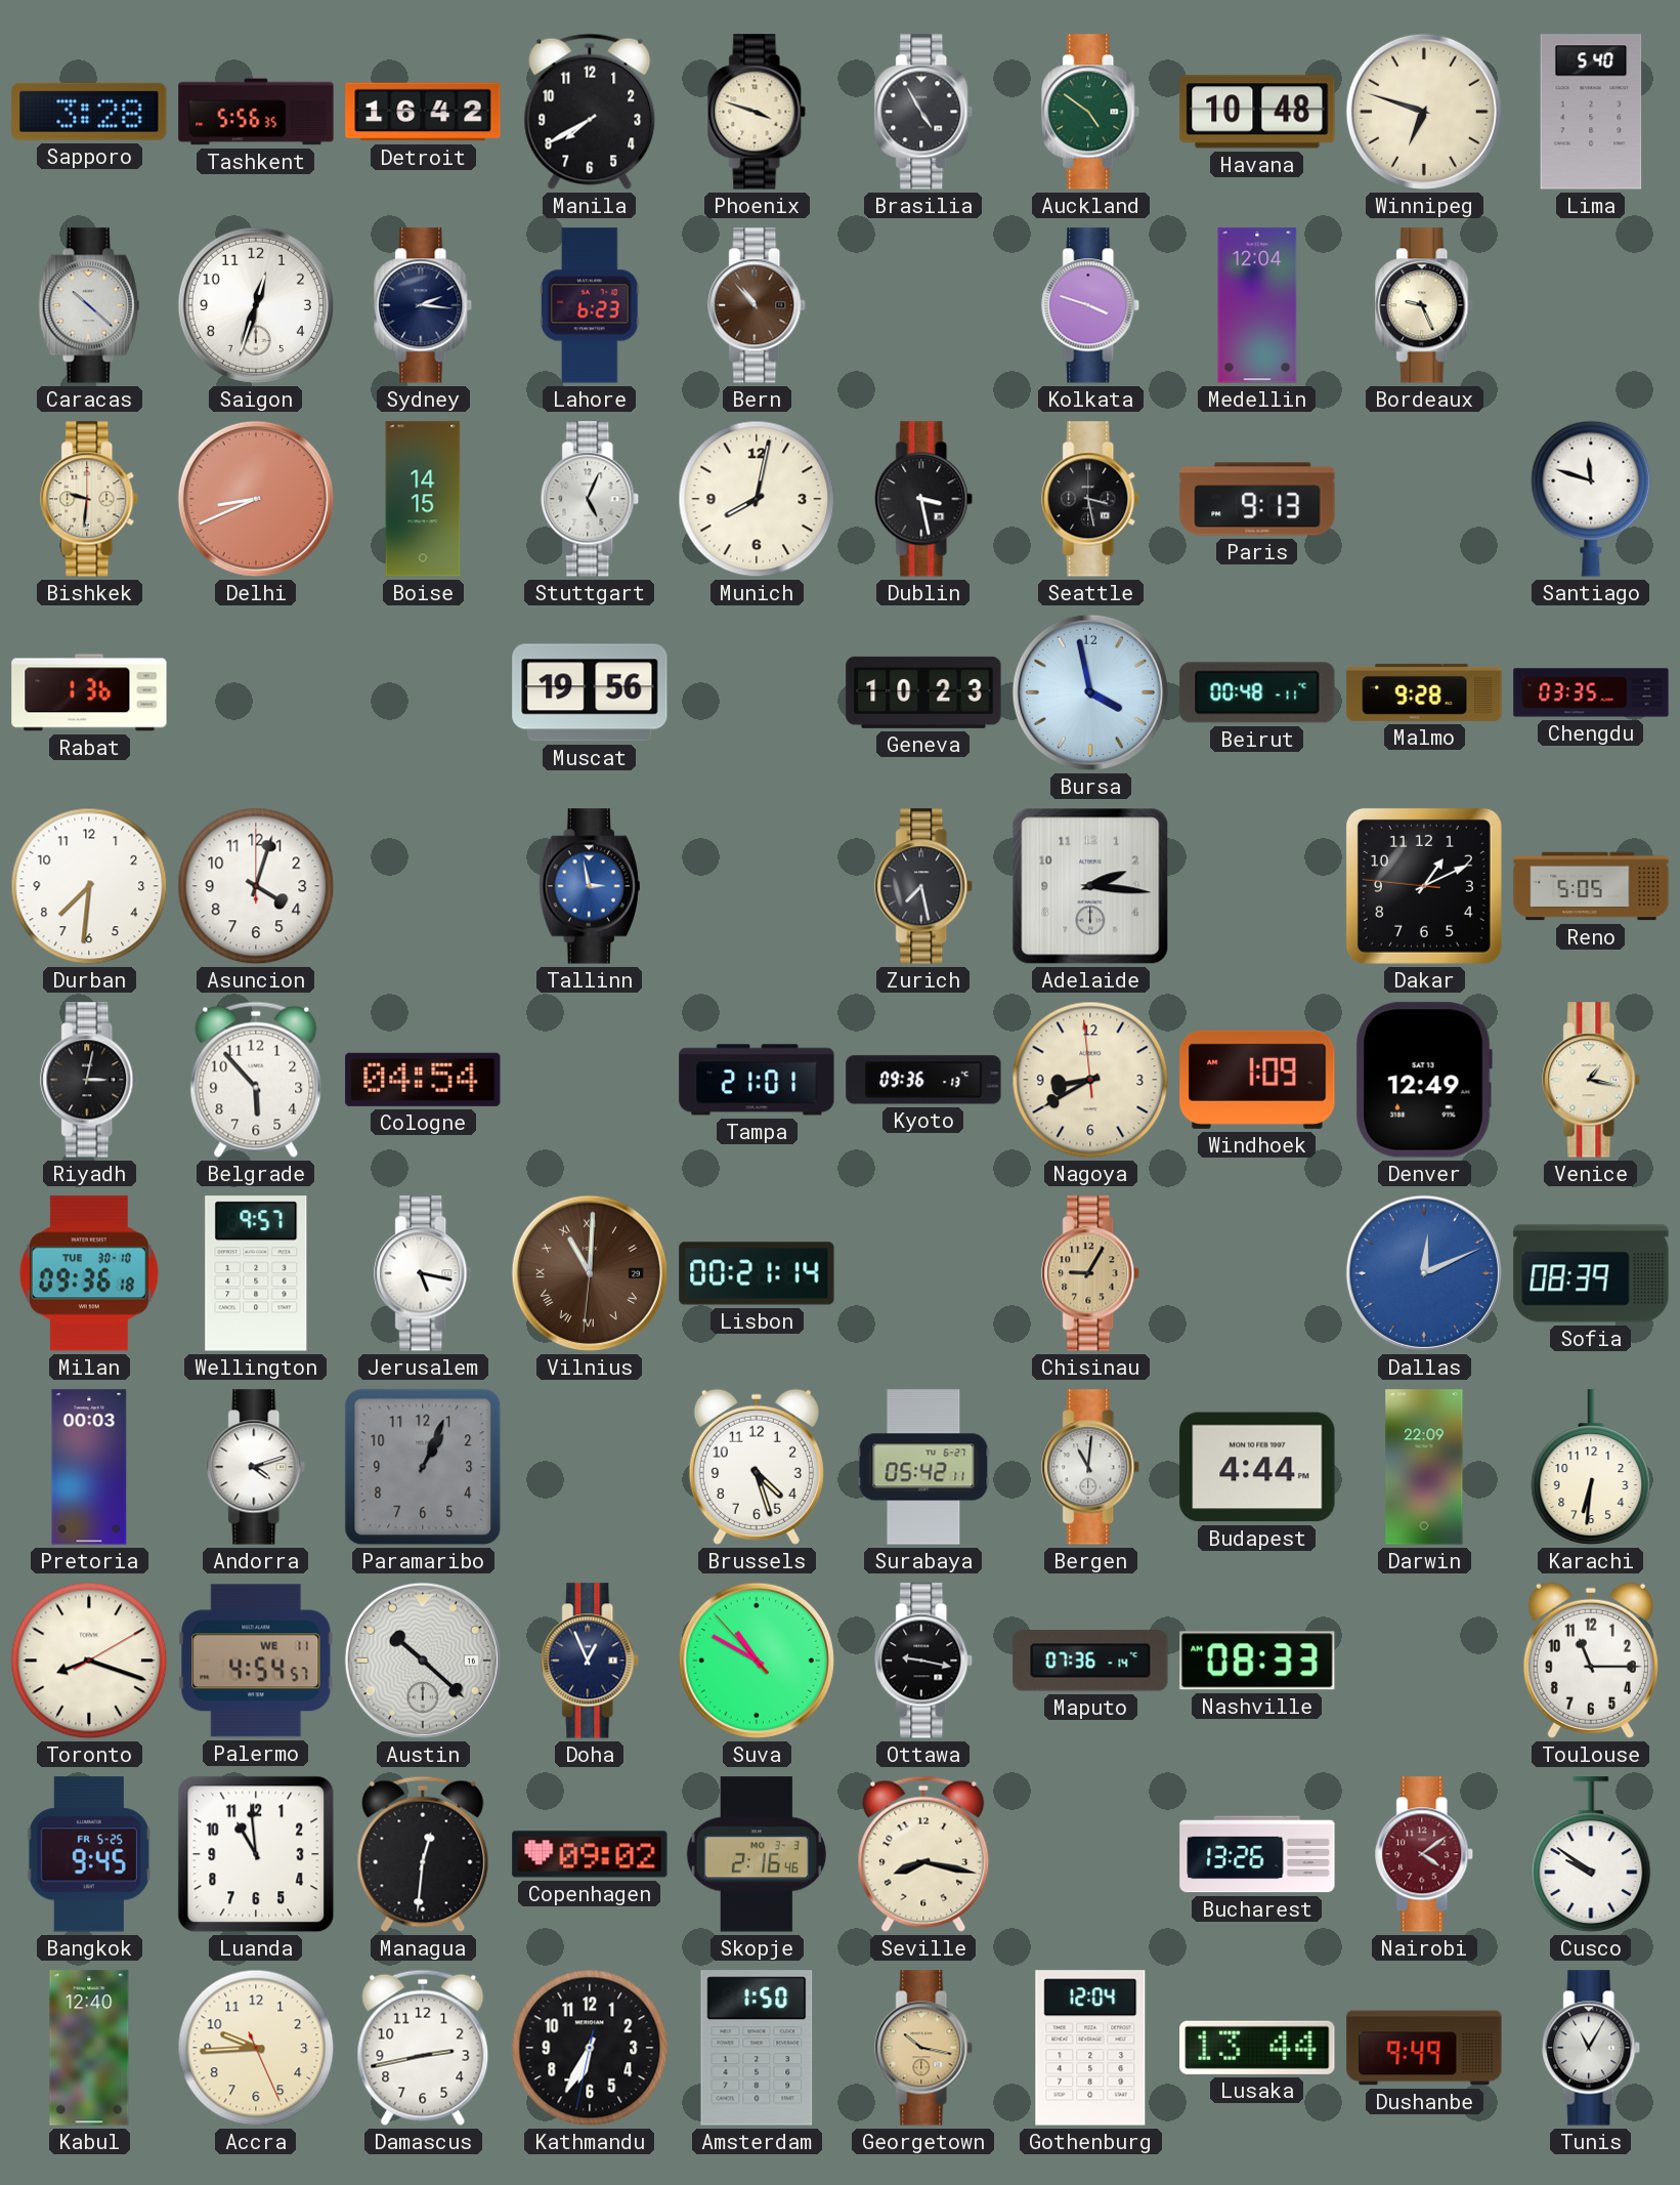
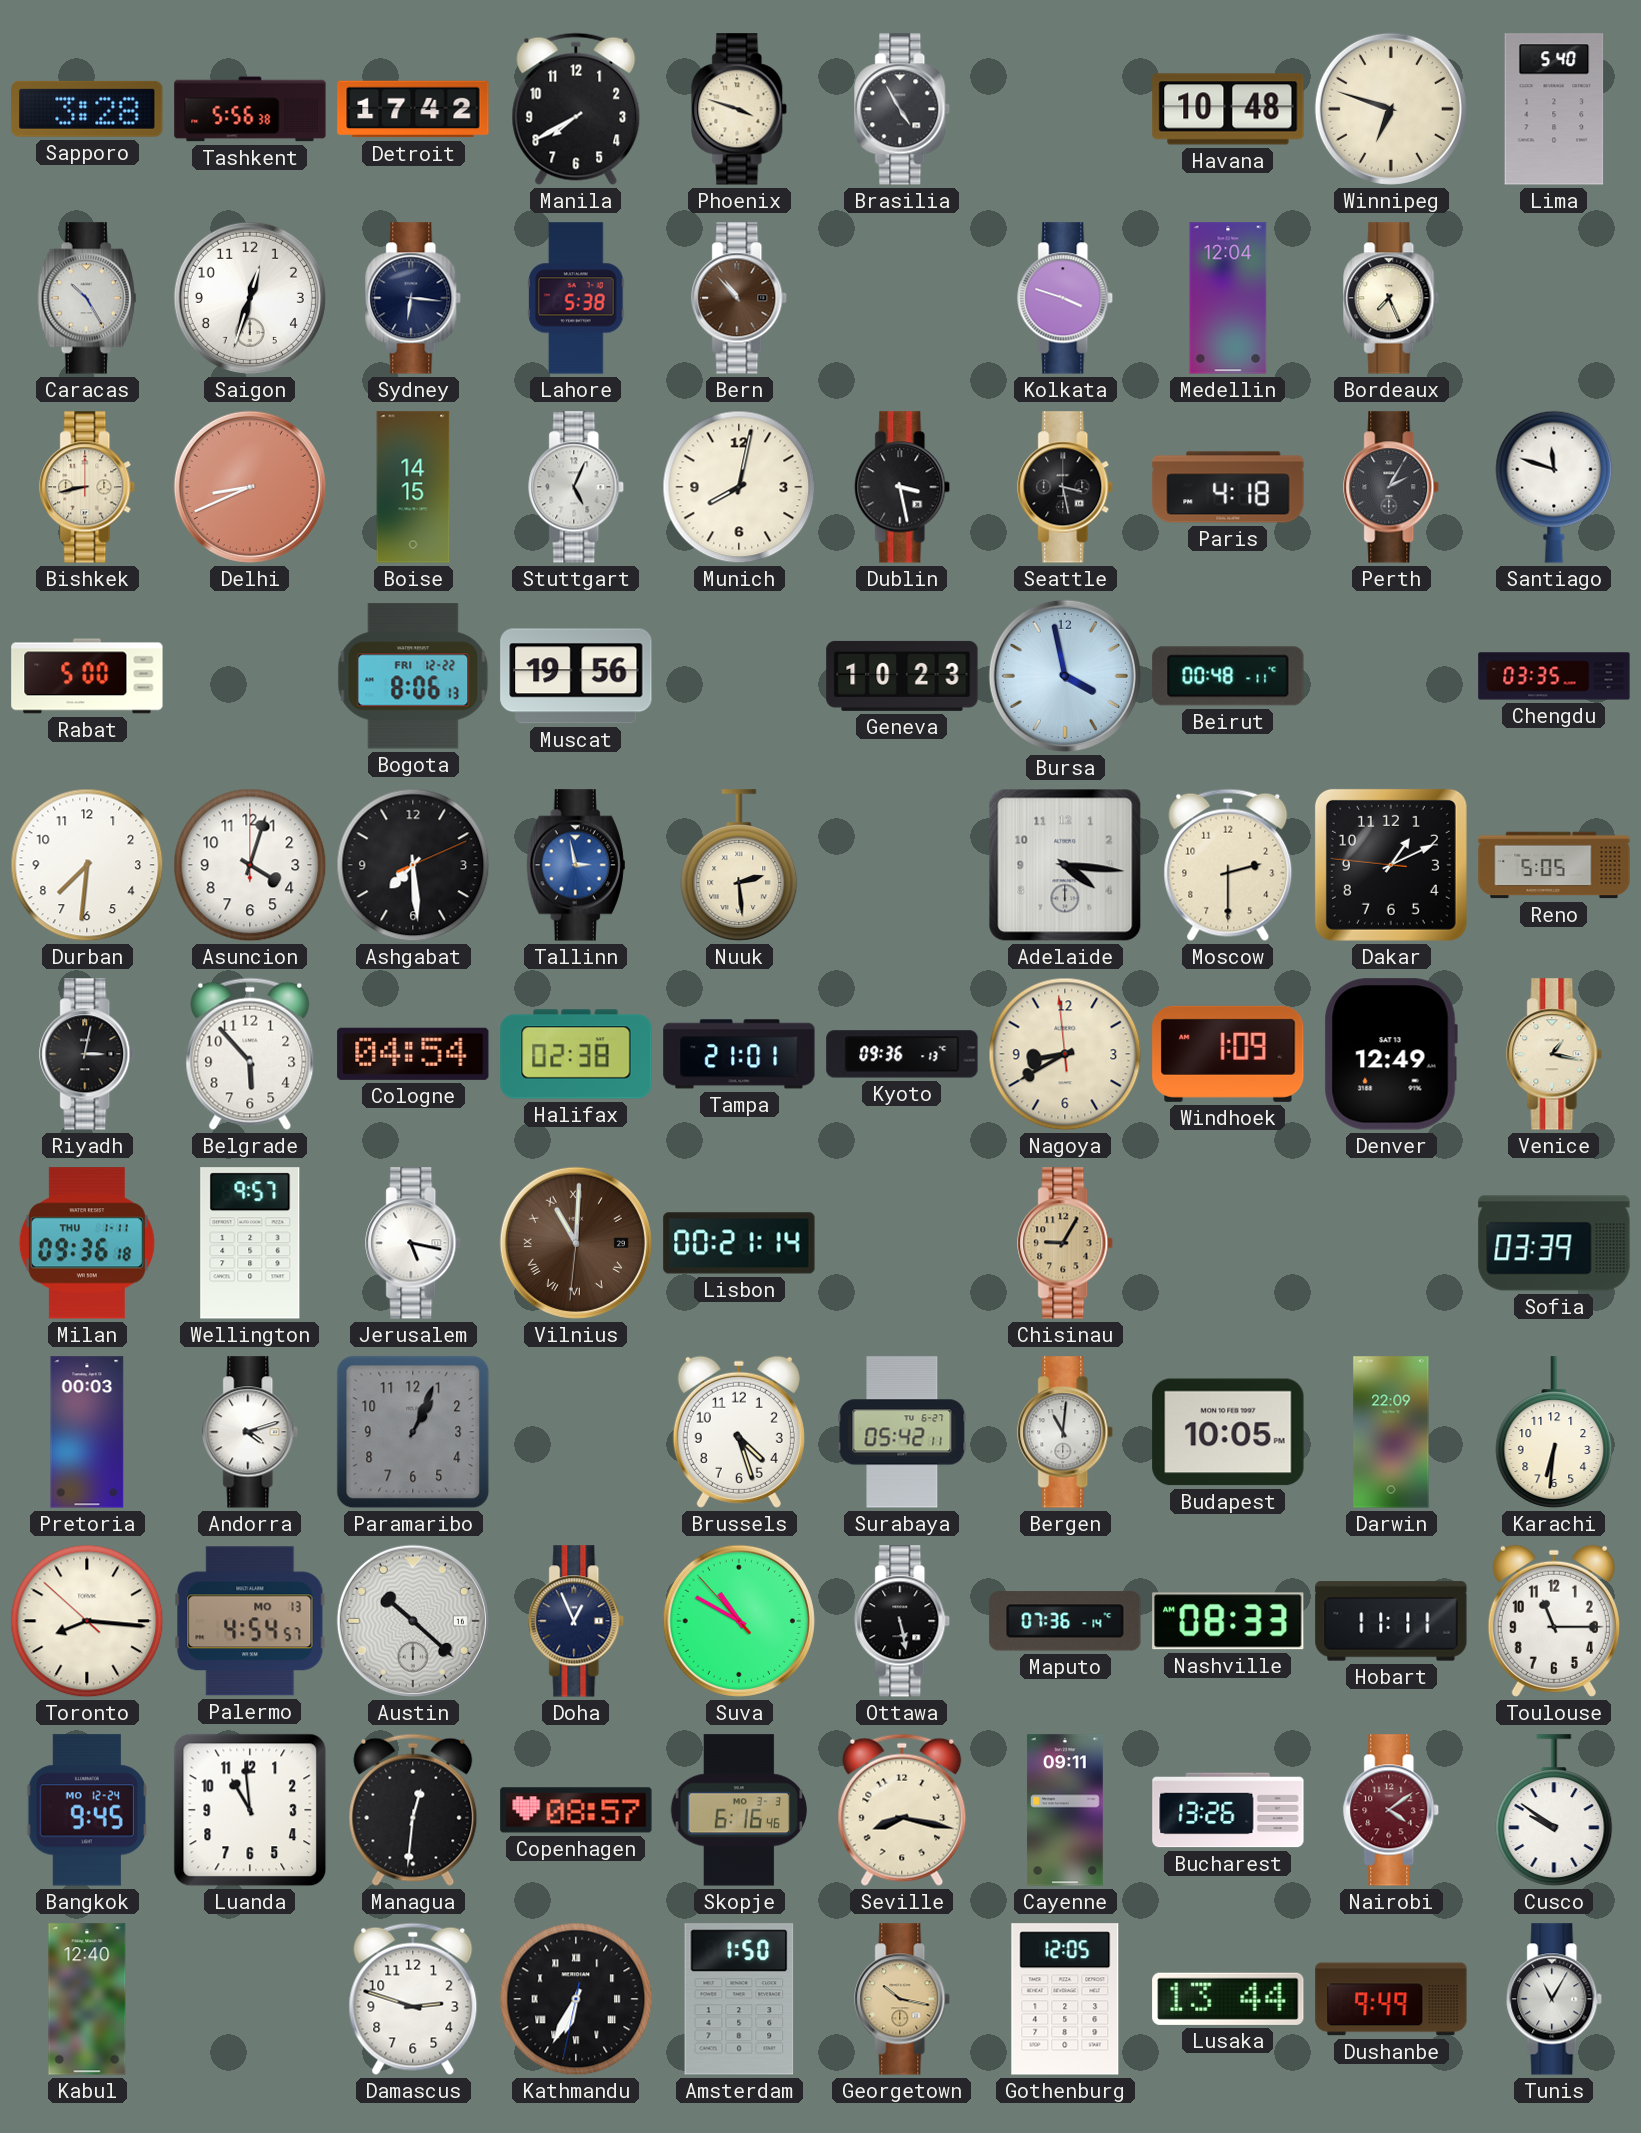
Tashkent: 5:56:35 -> 5:56:38 (250, 109)
Detroit: 16:42 -> 17:42 (413, 109)
Auckland: 4:51 -> none (1091, 112)
Caracas: 10:22 -> 10:25 (87, 298)
Sydney: 2:16 -> 6:16 (414, 298)
Lahore: 6:23 -> 5:38 (577, 298)
Bordeaux: 9:26 -> 7:26 (1392, 298)
Bishkek: 9:31 -> 8:43 (88, 487)
Paris: 9:13 -> 4:18 (1228, 487)
Perth: none -> 2:05 (1392, 487)
Rabat: 1:36 -> 5:00 (87, 676)
Bogota: none -> 8:06 (413, 676)
Malmo: 9:28 -> none (1424, 692)
Ashgabat: none -> 7:29 (413, 865)
Nuuk: none -> 2:29 (739, 865)
Zurich: 7:28 -> none (924, 886)
Adelaide: 2:16 -> 4:16 (1065, 865)
Moscow: none -> 2:30 (1228, 865)
Halifax: none -> 02:38 (576, 1054)
Milan date: TUE 30-10 -> THU 1-11 (87, 1243)
Dallas: 12:11 -> none (1424, 1273)
Sofia: 08:39 -> 03:39 (1554, 1243)
Budapest: 4:44 -> 10:05 (1228, 1432)
Toronto: 8:18 -> 8:15 (87, 1621)
Palermo date: WE 11 -> MO 13 (250, 1621)
Ottawa: 9:17 -> 5:28 (903, 1621)
Hobart: none -> 11:11 (1391, 1621)
Bangkok date: FR 5-25 -> MO 12-24 (87, 1810)
Copenhagen: 09:02 -> 08:57 (576, 1810)
Skopje: 2:16 -> 6:16 (738, 1810)
Cayenne: none -> 09:11 (1065, 1810)
Accra: 9:44 -> none (256, 2048)
Damascus: 2:43 -> 2:48 (413, 1999)
Kathmandu numerals: Arabic -> Roman (576, 1999)
Gothenburg: 12:04 -> 12:05 (1065, 1999)
